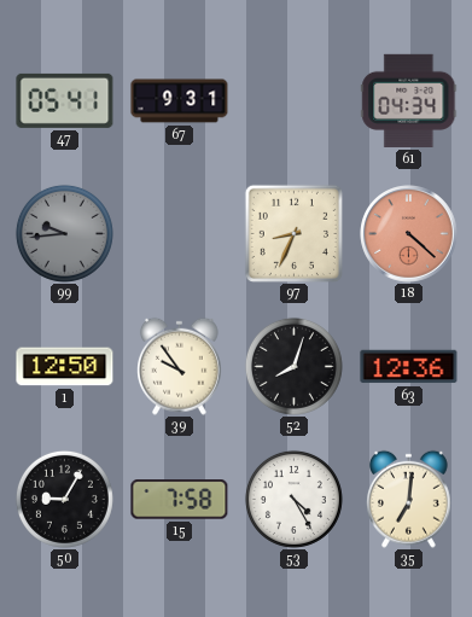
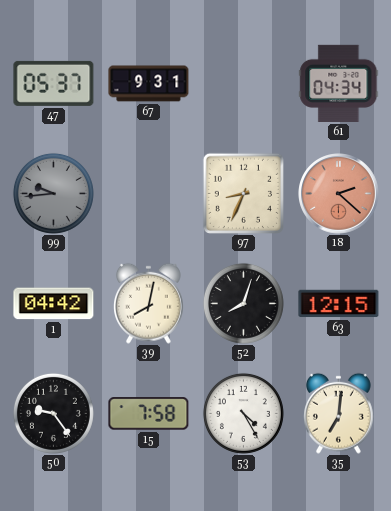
47: 05:41 -> 05:37 (54, 83)
18: 4:22 -> 2:22 (339, 194)
1: 12:50 -> 04:42 (54, 304)
39: 9:54 -> 8:02 (149, 303)
63: 12:36 -> 12:15 (339, 304)
50: 9:05 -> 9:24 (53, 413)
